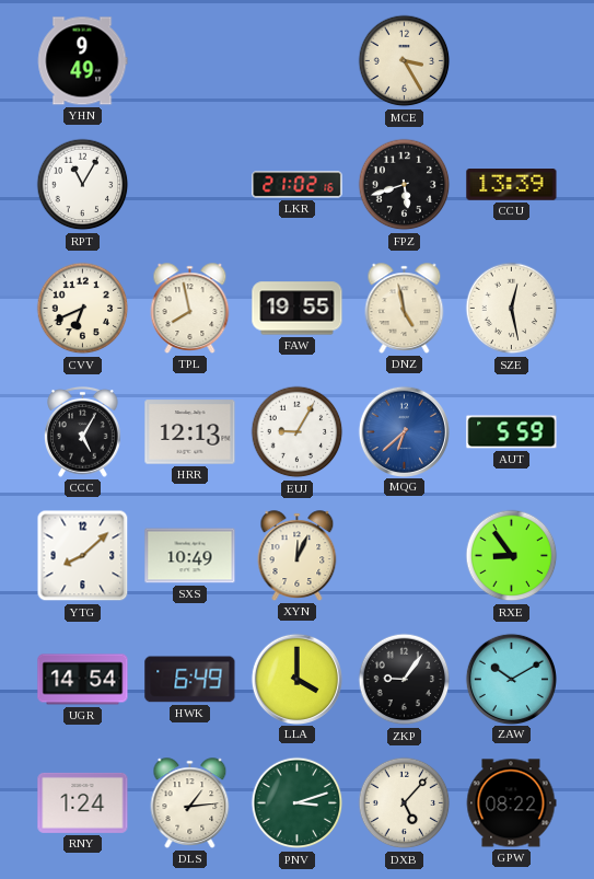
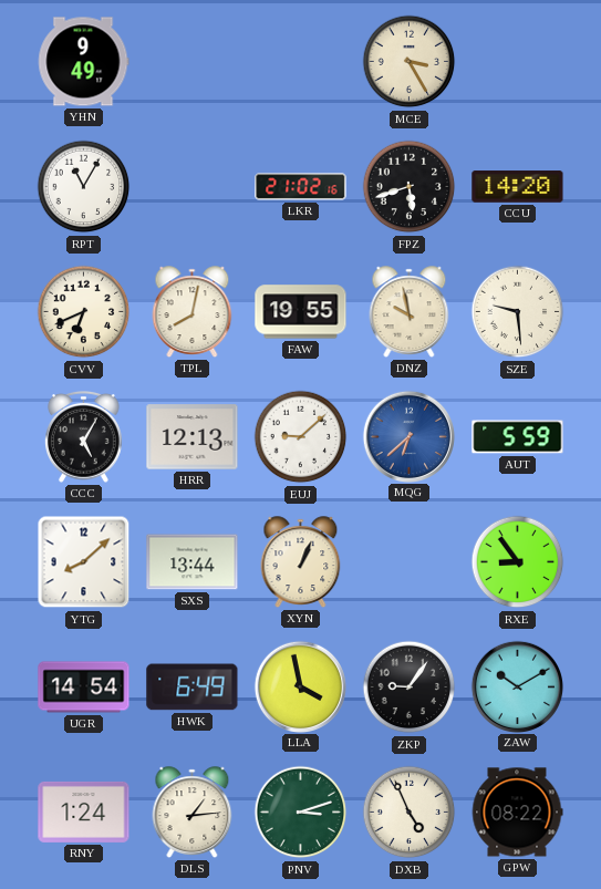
CCU: 13:39 -> 14:20 (518, 187)
TPL: 7:58 -> 8:02 (193, 312)
DNZ: 4:58 -> 9:58 (410, 312)
SZE: 12:28 -> 9:29 (518, 312)
EUJ: 9:05 -> 9:08 (301, 437)
SXS: 10:49 -> 13:44 (193, 562)
XYN: 12:04 -> 1:04 (301, 562)
LLA: 4:00 -> 3:58 (300, 686)
DXB: 5:07 -> 4:56 (410, 813)
